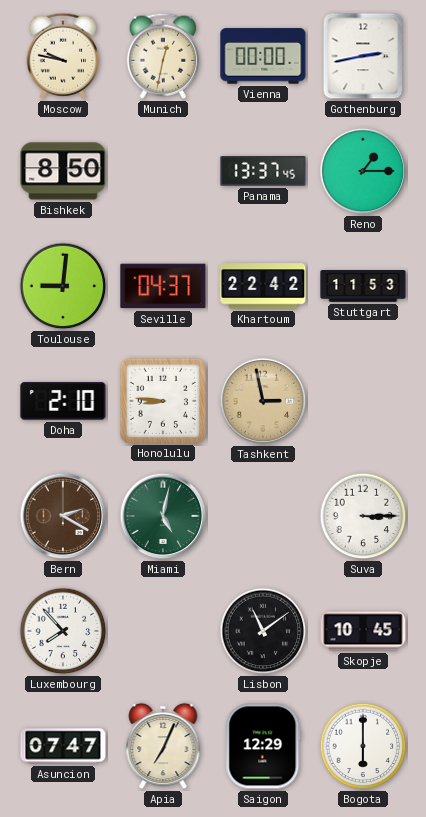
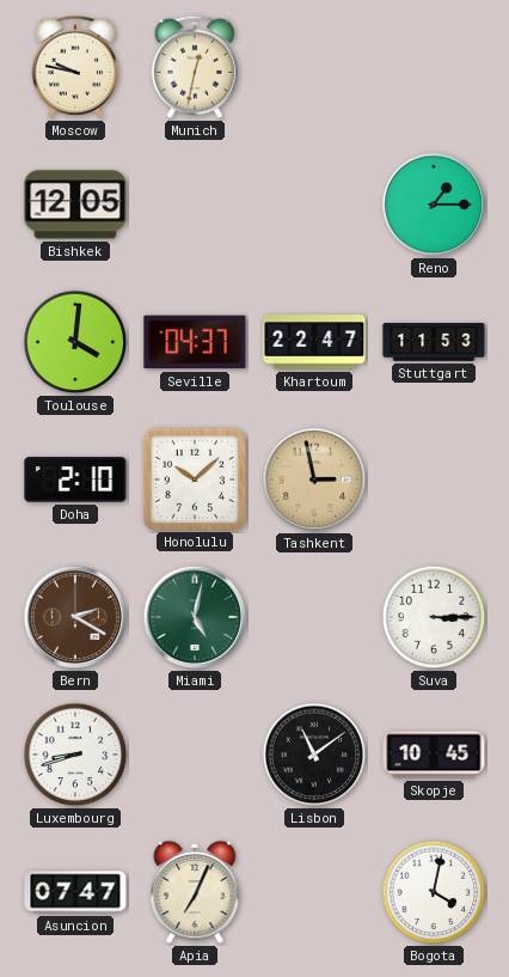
Vienna: 00:00 -> none (263, 56)
Gothenburg: 2:43 -> none (363, 56)
Bishkek: 8:50 -> 12:05 (75, 204)
Panama: 13:37 -> none (263, 171)
Toulouse: 9:01 -> 4:01 (75, 342)
Khartoum: 22:42 -> 22:47 (314, 342)
Honolulu: 8:46 -> 10:08 (194, 478)
Luxembourg: 7:53 -> 8:42 (75, 755)
Saigon: 12:29 -> none (263, 746)
Bogota: 6:00 -> 4:02 (434, 892)
